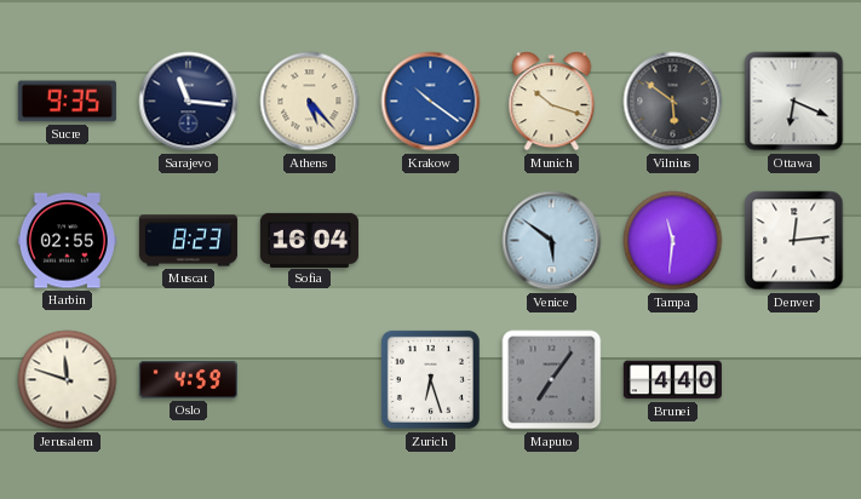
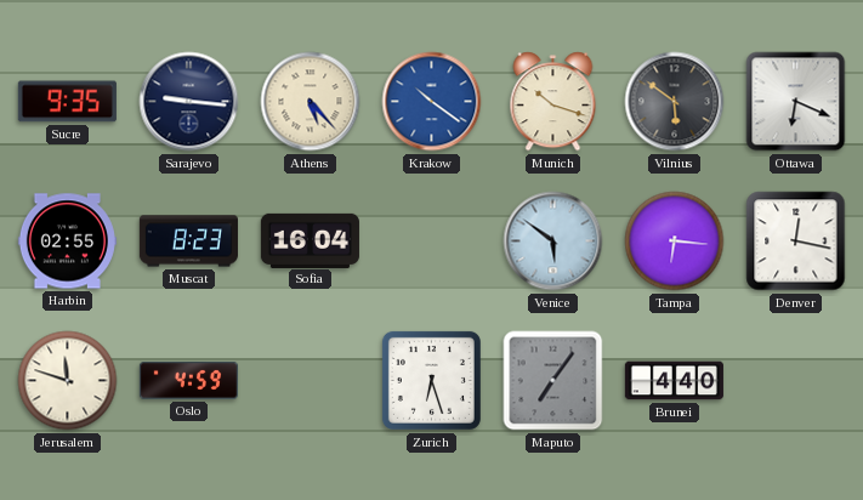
Sarajevo: 11:16 -> 9:16 (189, 102)
Tampa: 11:31 -> 6:16 (675, 242)
Denver: 12:14 -> 12:17 (796, 242)
